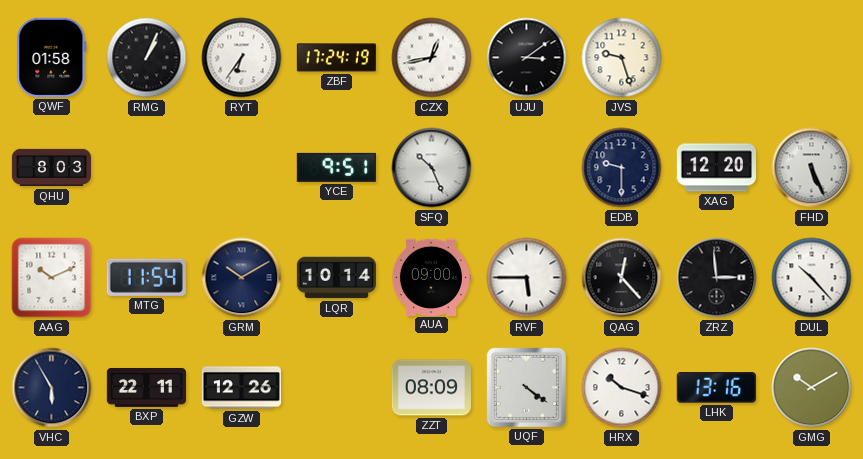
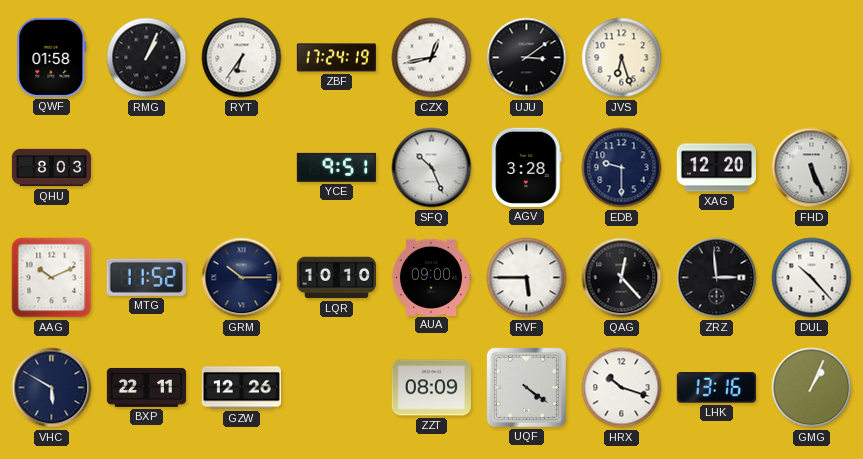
JVS: 9:27 -> 6:27 (622, 58)
AGV: none -> 3:28 (527, 167)
MTG: 11:54 -> 11:52 (146, 277)
GRM: 10:10 -> 10:15 (242, 278)
LQR: 10:14 -> 10:10 (336, 278)
VHC: 5:55 -> 5:50 (52, 388)
GMG: 10:10 -> 1:04 (812, 388)
